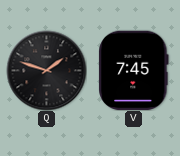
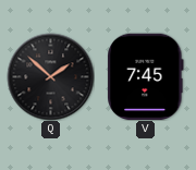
Q: 1:48 -> 1:52 (50, 76)
